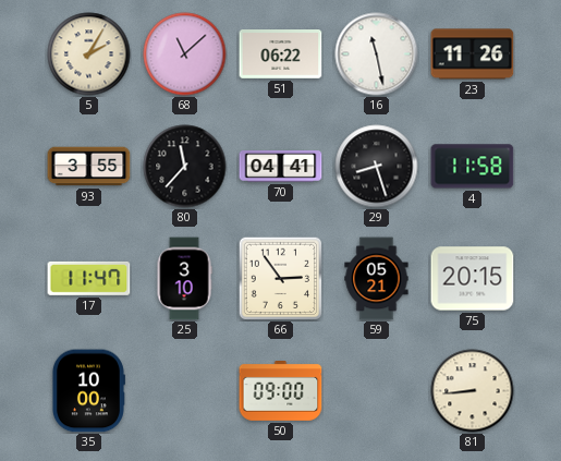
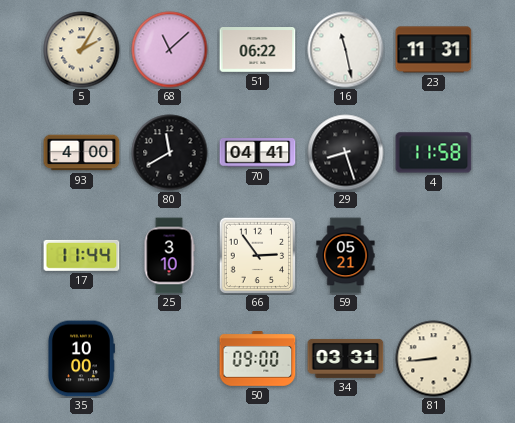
23: 11:26 -> 11:31 (434, 50)
93: 3:55 -> 4:00 (82, 153)
80: 11:37 -> 11:40 (170, 153)
17: 11:47 -> 11:44 (82, 255)
75: 20:15 -> none (473, 279)
34: none -> 03:31 (346, 358)
